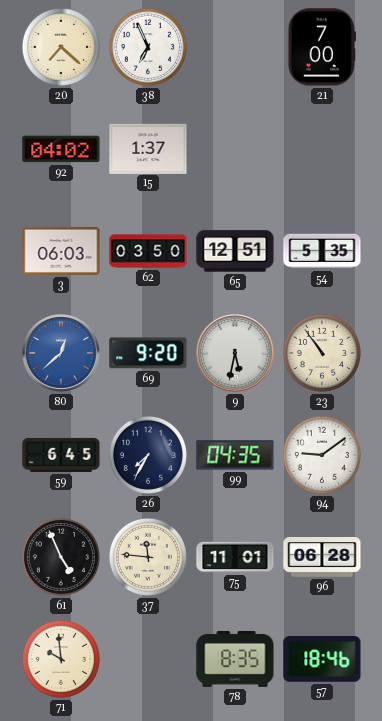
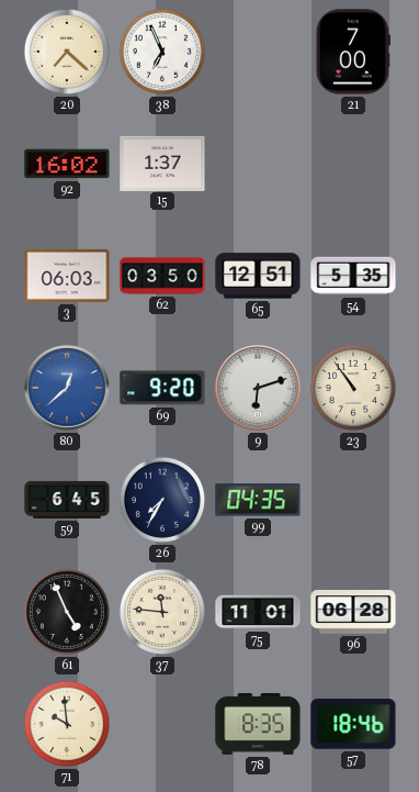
92: 04:02 -> 16:02 (67, 164)
9: 5:32 -> 6:12 (258, 388)
94: 9:09 -> none (322, 455)
